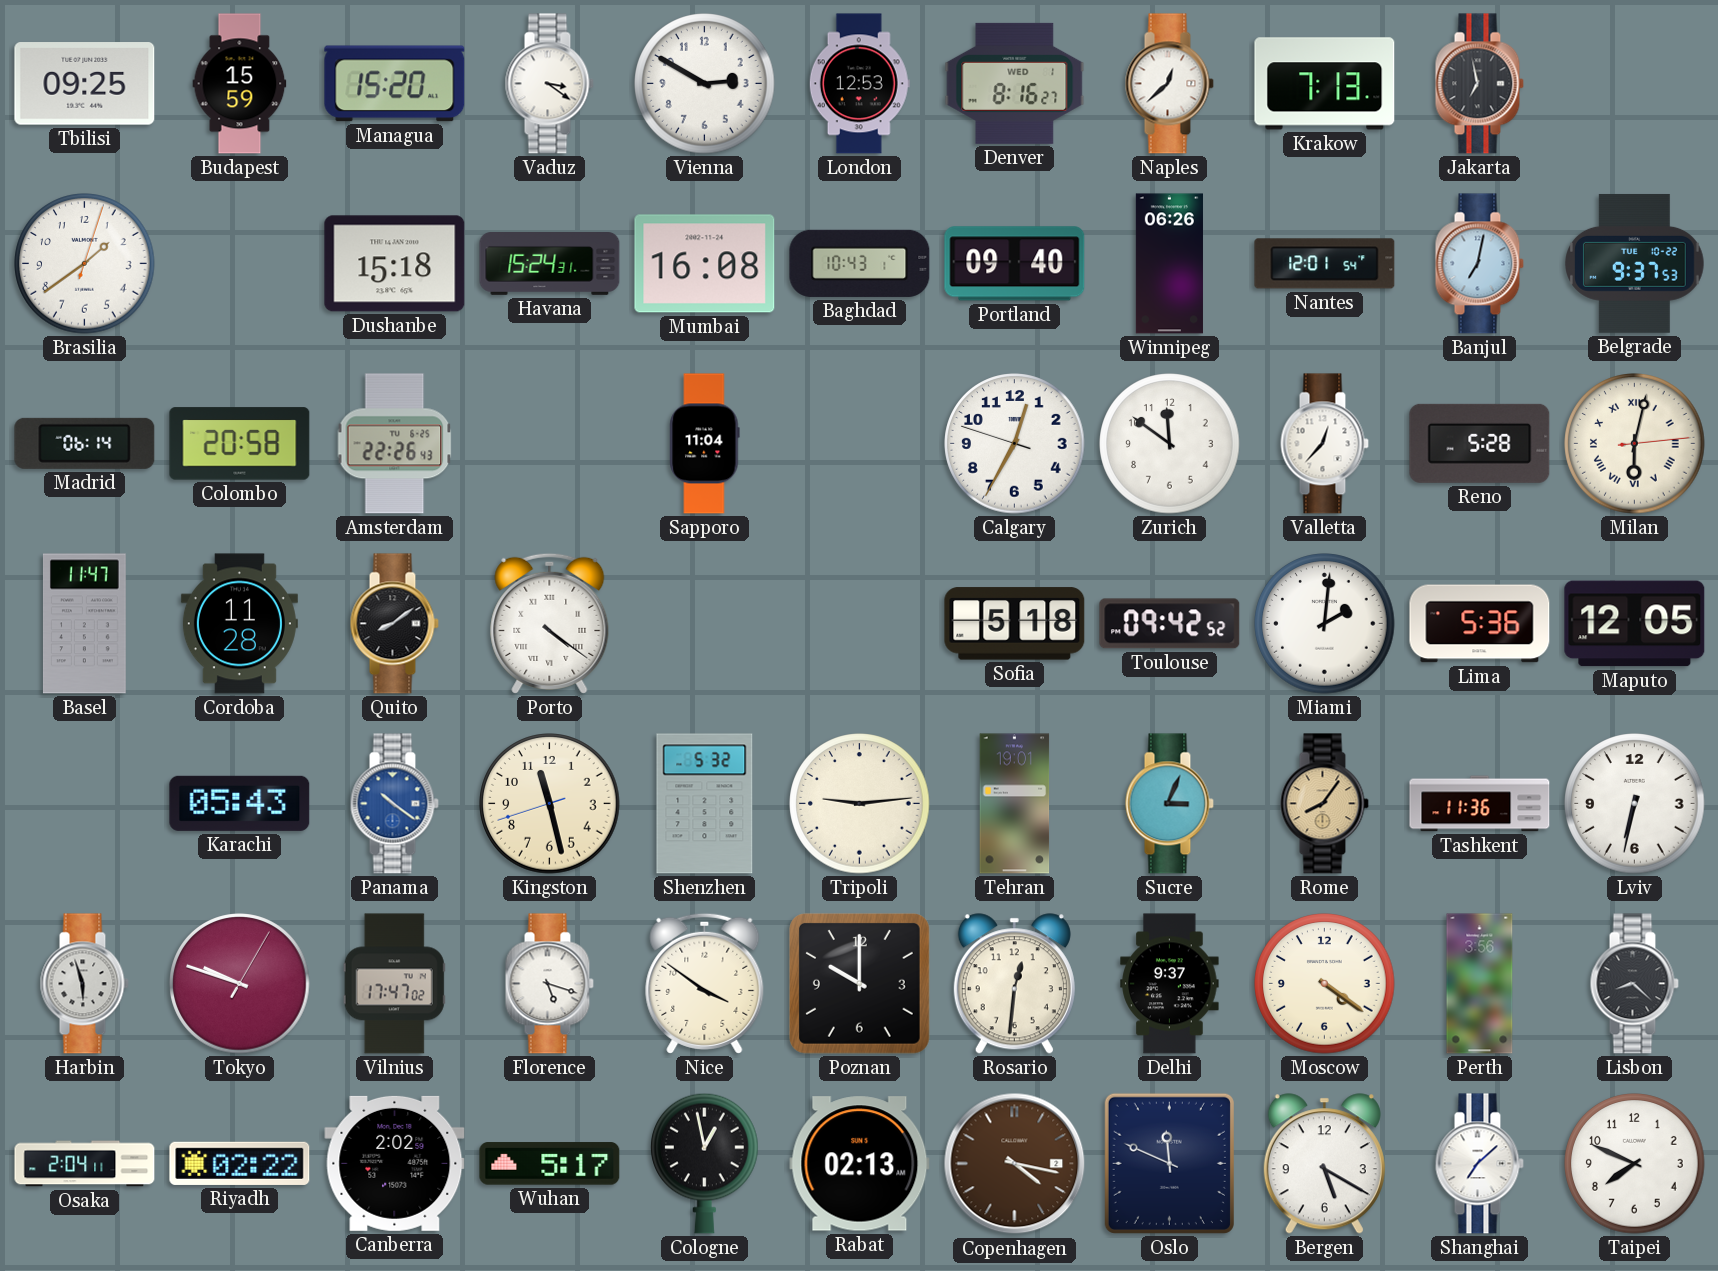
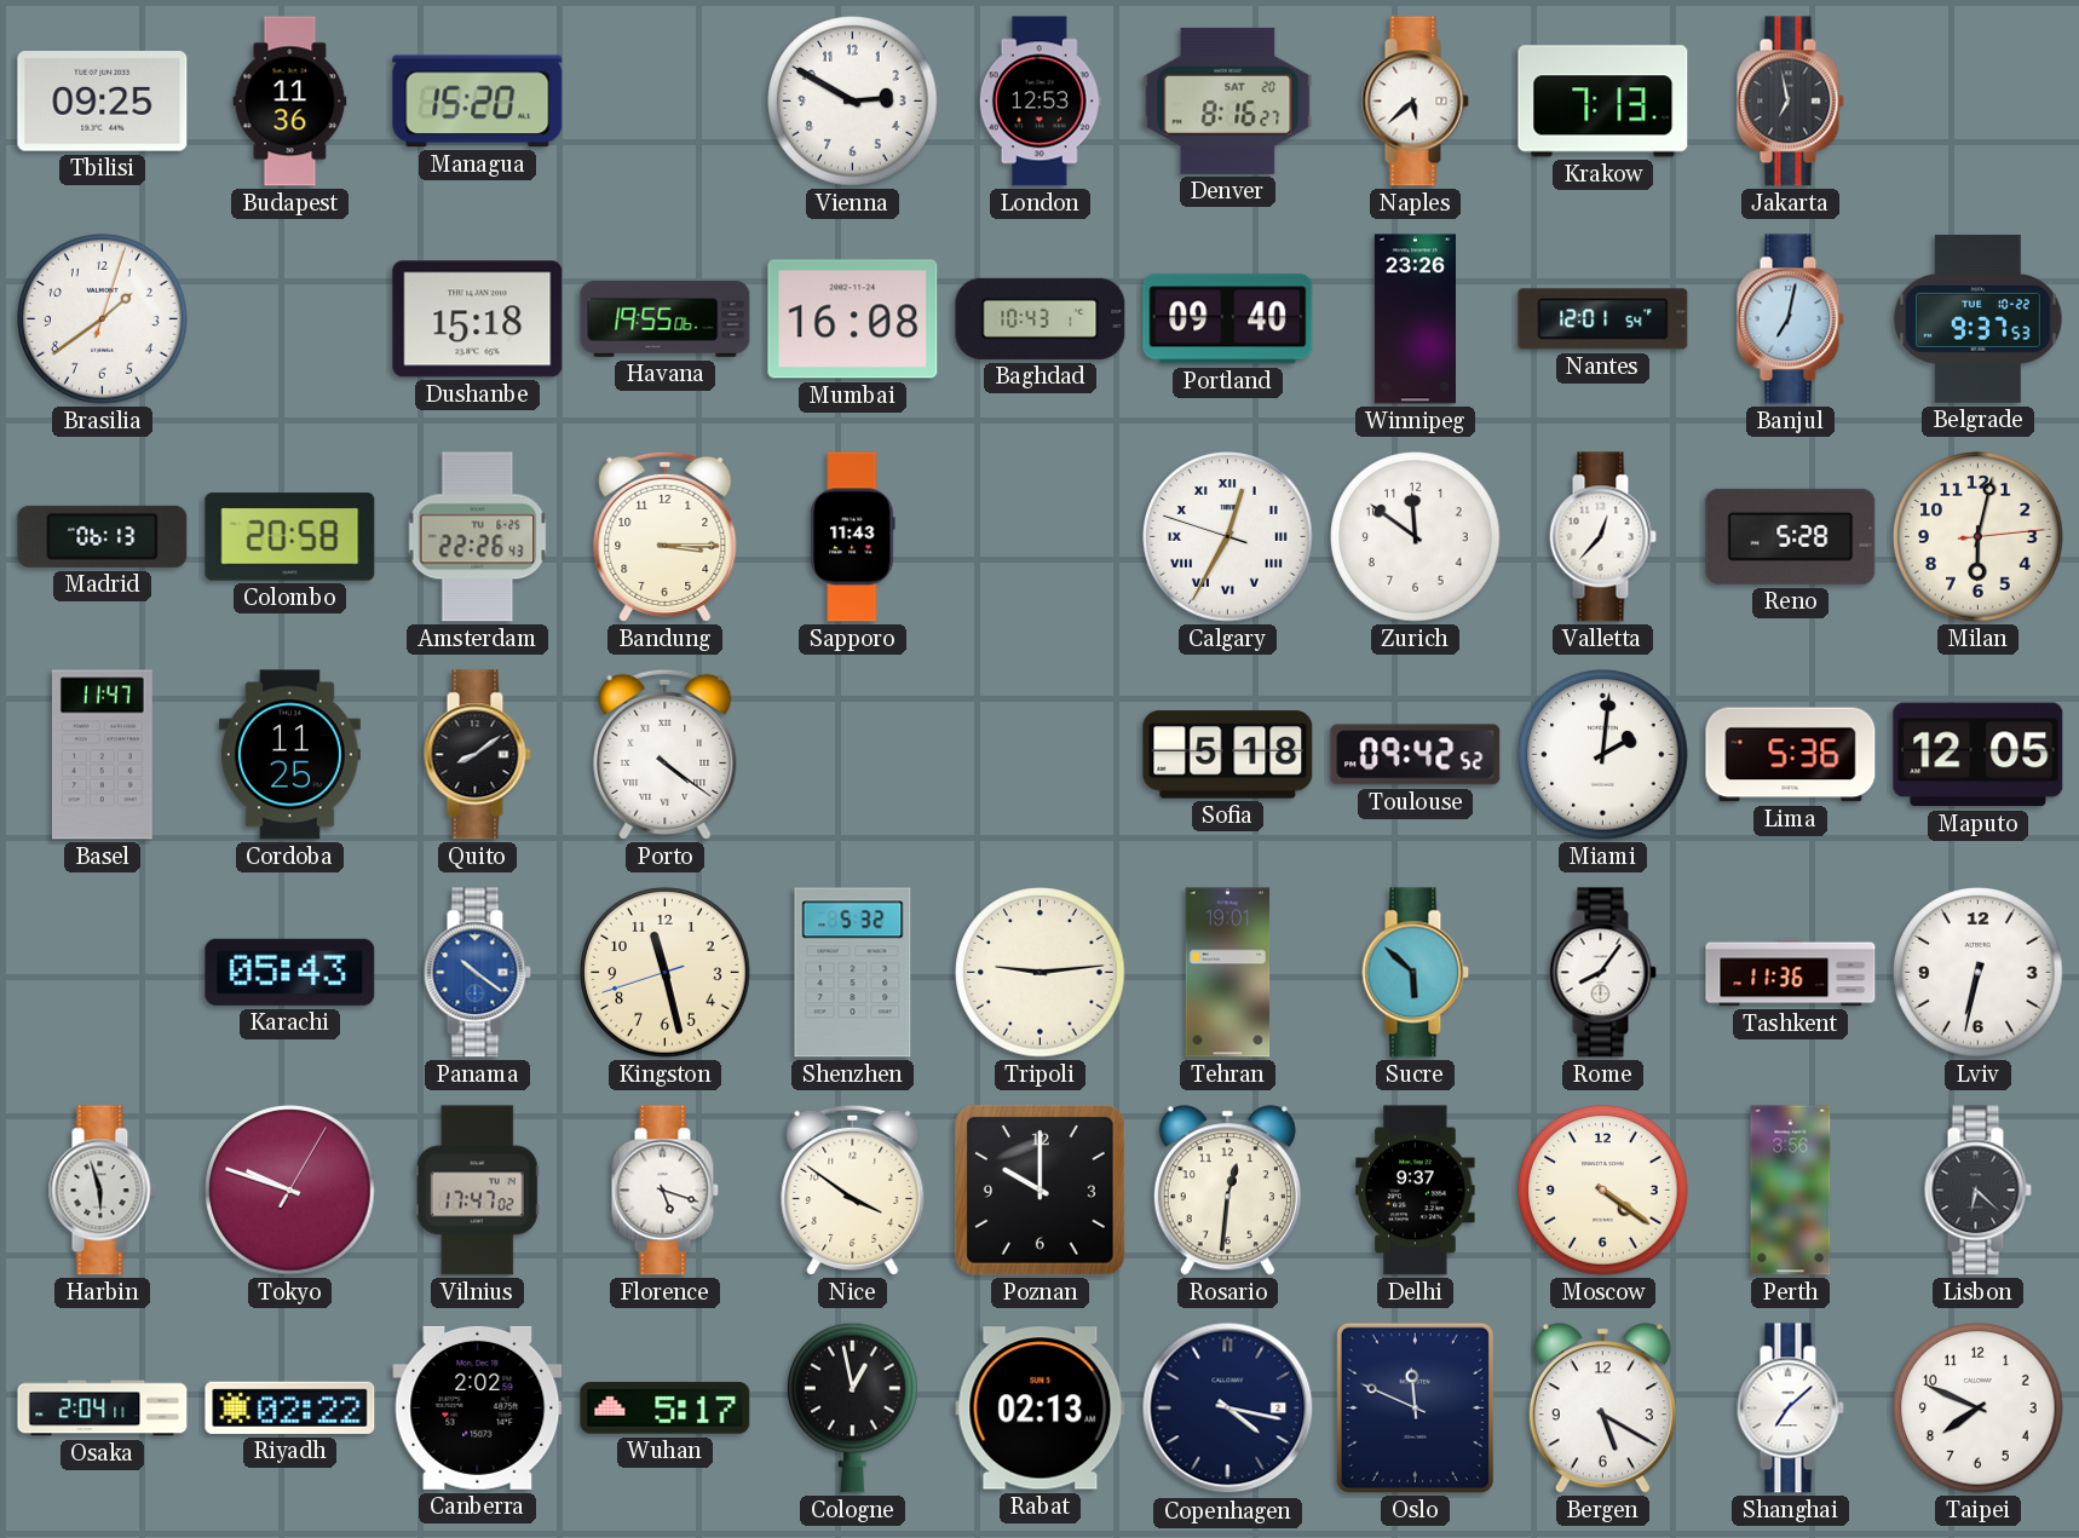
Budapest: 15:59 -> 11:36 (290, 102)
Vaduz: 3:21 -> none (549, 84)
Denver date: WED 1 -> SAT 20 (1228, 100)
Naples: 12:38 -> 5:38 (1415, 102)
Havana: 15:24 -> 19:55 (666, 319)
Winnipeg: 06:26 -> 23:26 (1415, 319)
Madrid: 06:14 -> 06:13 (103, 536)
Bandung: none -> 3:15 (666, 536)
Sapporo: 11:04 -> 11:43 (853, 537)
Calgary numerals: Arabic -> Roman (1228, 537)
Milan numerals: Roman -> Arabic (1979, 537)
Cordoba: 11:28 -> 11:25 (289, 755)
Sucre: 3:04 -> 5:52 (1415, 973)
Rome dial: champagne -> white (1602, 973)
Lisbon: 8:22 -> 6:22 (1977, 1191)
Copenhagen dial: brown -> navy (1228, 1409)
